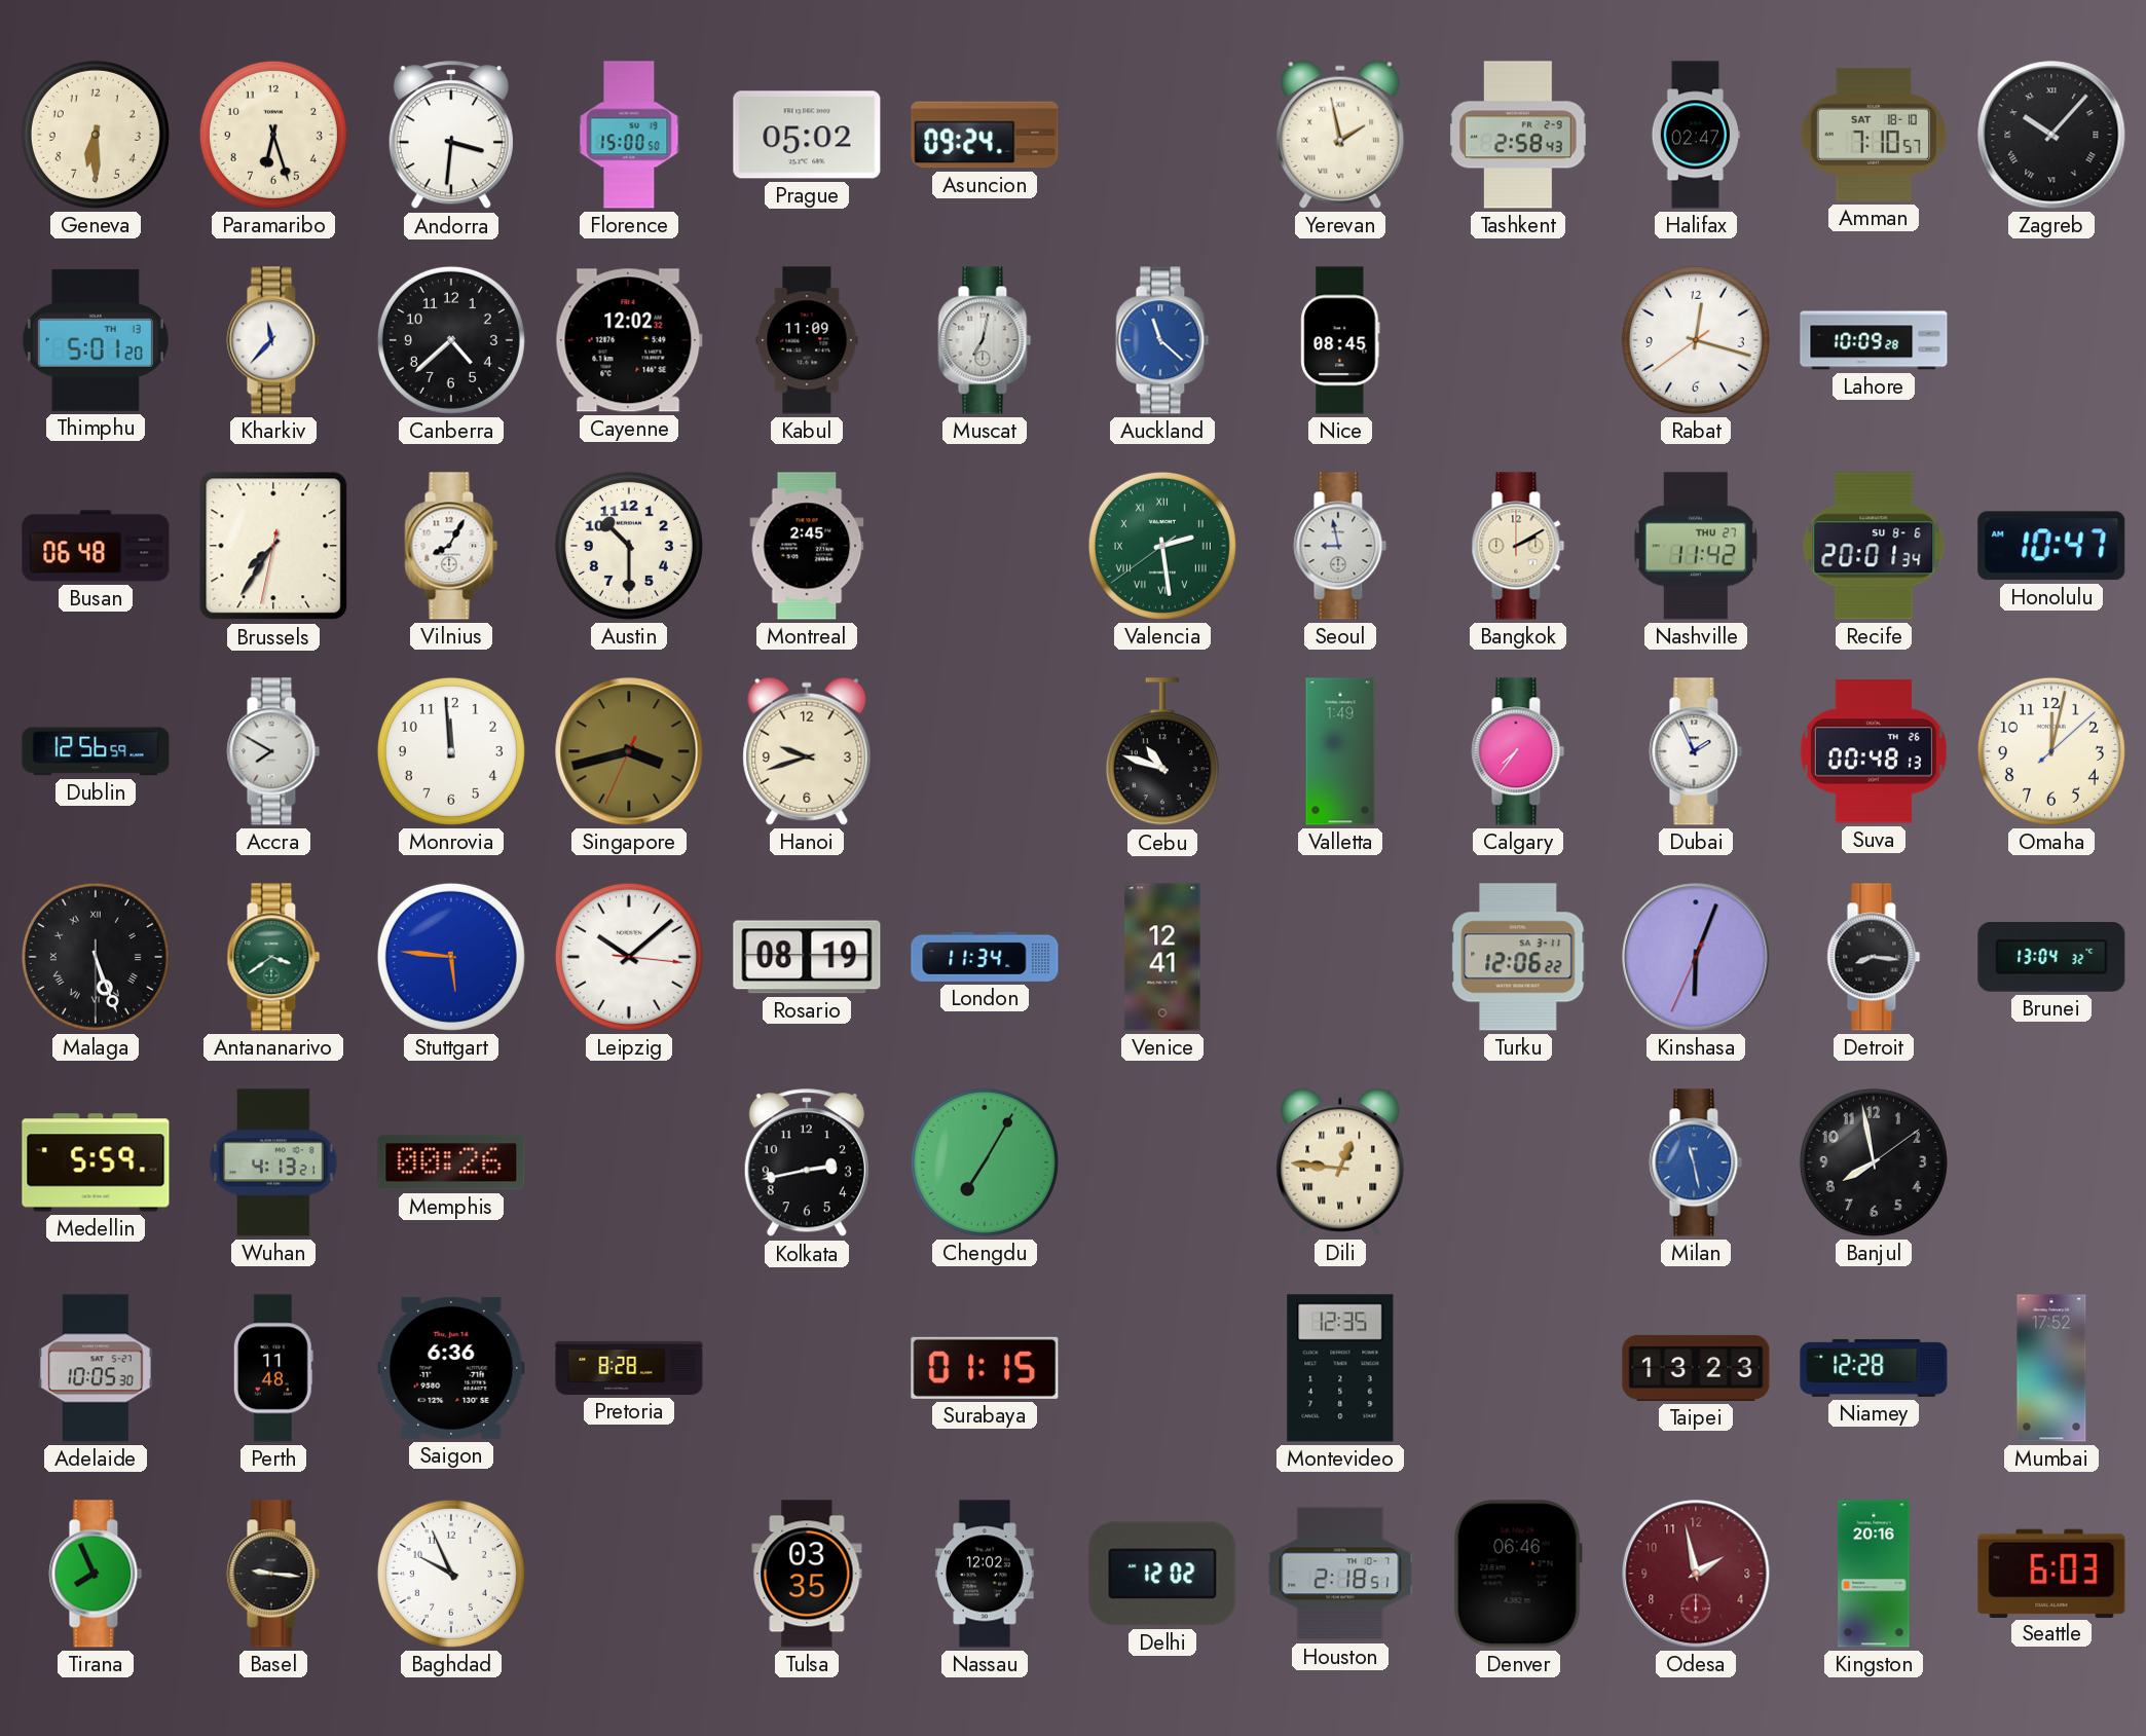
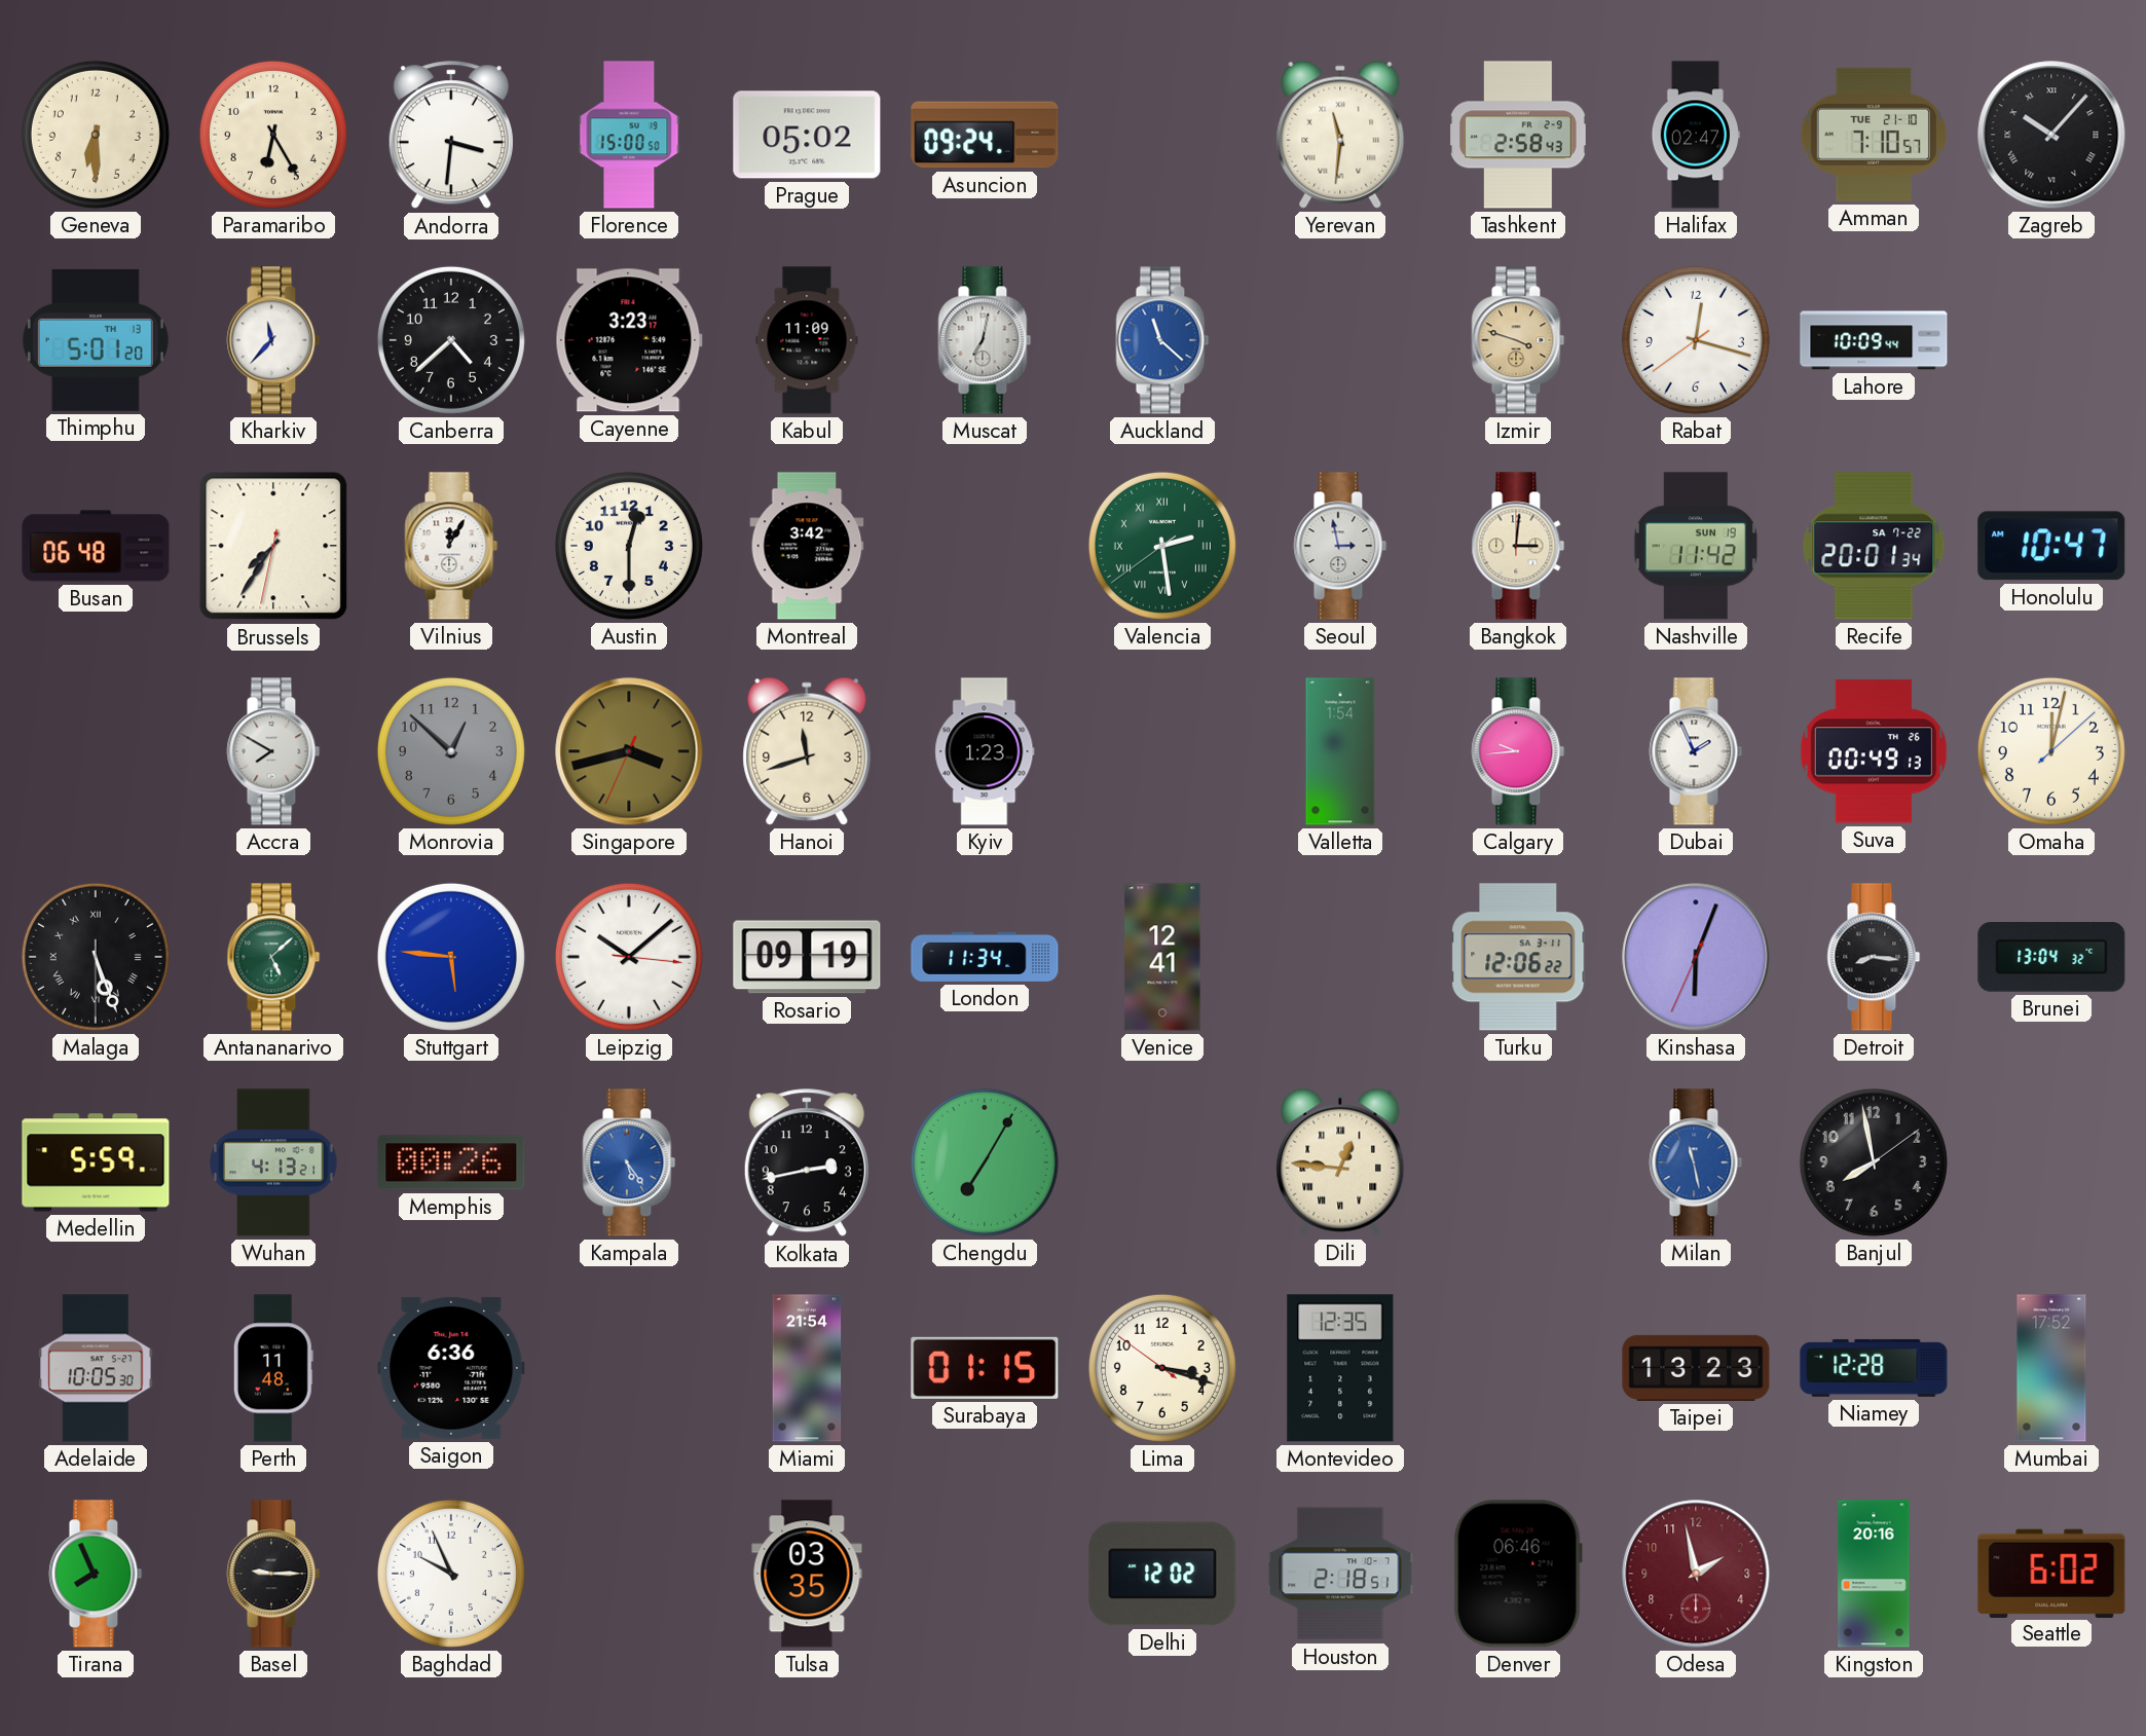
Paramaribo: 6:27 -> 6:25 (273, 135)
Yerevan: 1:58 -> 11:31 (1340, 135)
Amman date: SAT 18-10 -> TUE 21-10 (1874, 135)
Cayenne: 12:02 -> 3:23 (629, 340)
Nice: 08:45 -> none (1340, 340)
Izmir: none -> 3:48 (1518, 340)
Lahore: 10:09:28 -> 10:09:44 (1874, 340)
Vilnius: 8:05 -> 12:05 (451, 546)
Austin: 10:30 -> 12:30 (629, 546)
Montreal: 2:45 -> 3:42 (807, 546)
Seoul: 8:58 -> 2:58 (1340, 546)
Bangkok: 2:10 -> 3:01 (1518, 546)
Nashville date: THU 27 -> SUN 19 (1696, 546)
Recife date: SU 8-6 -> SA 7-22 (1874, 546)
Dublin: 12:56 -> none (96, 751)
Monrovia: 11:59 -> 12:52 (451, 751)
Monrovia dial: white -> grey (451, 751)
Hanoi: 9:42 -> 11:42 (807, 751)
Kyiv: none -> 1:23 (985, 751)
Cebu: 10:48 -> none (1162, 752)
Valletta: 1:49 -> 1:54 (1340, 751)
Calgary: 7:36 -> 9:44 (1518, 751)
Suva: 00:48 -> 00:49 (1874, 751)
Antananarivo: 3:39 -> 5:08 (273, 957)
Rosario: 08:19 -> 09:19 (807, 957)
Kampala: none -> 5:24 (629, 1162)
Pretoria: 8:28 -> none (629, 1368)
Miami: none -> 21:54 (807, 1368)
Lima: none -> 3:17 (1162, 1368)
Basel: 9:16 -> 9:15 (273, 1574)
Nassau: 12:02 -> none (985, 1574)
Seattle: 6:03 -> 6:02 (2051, 1573)
